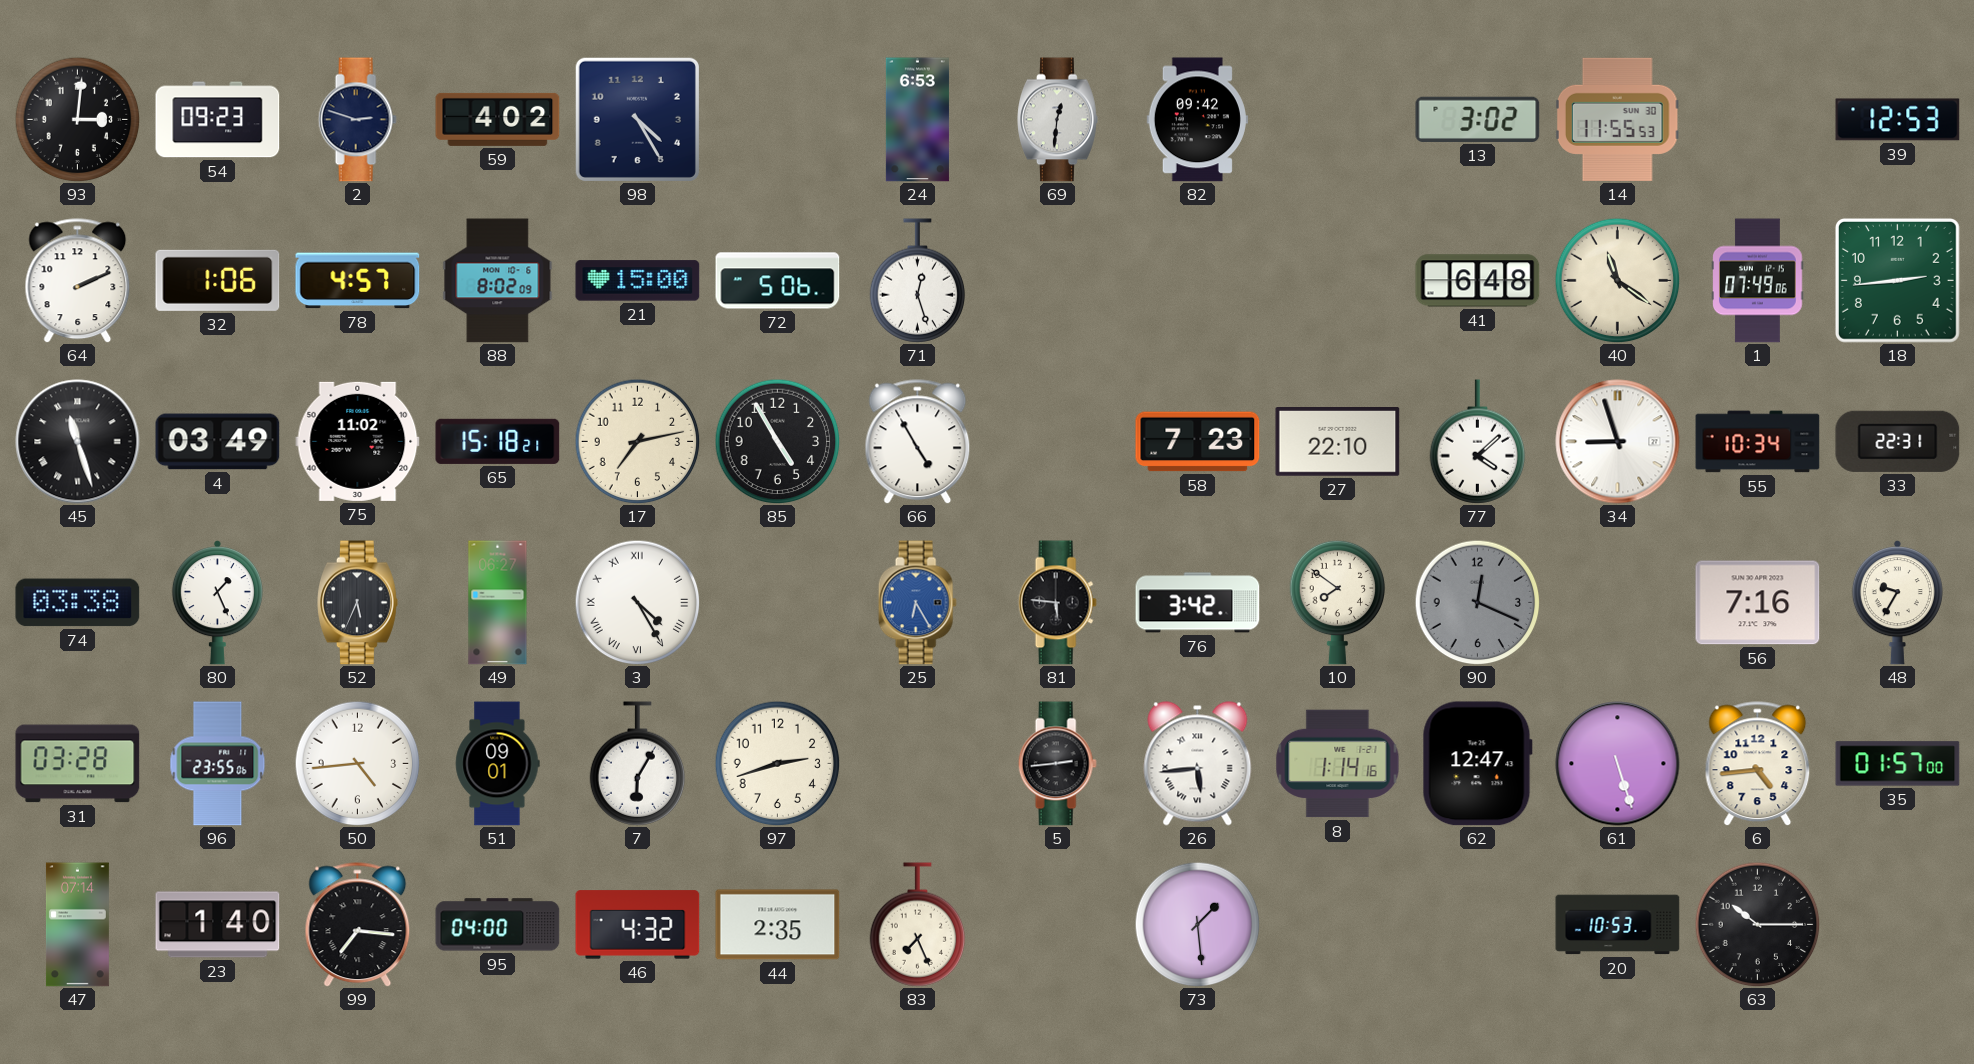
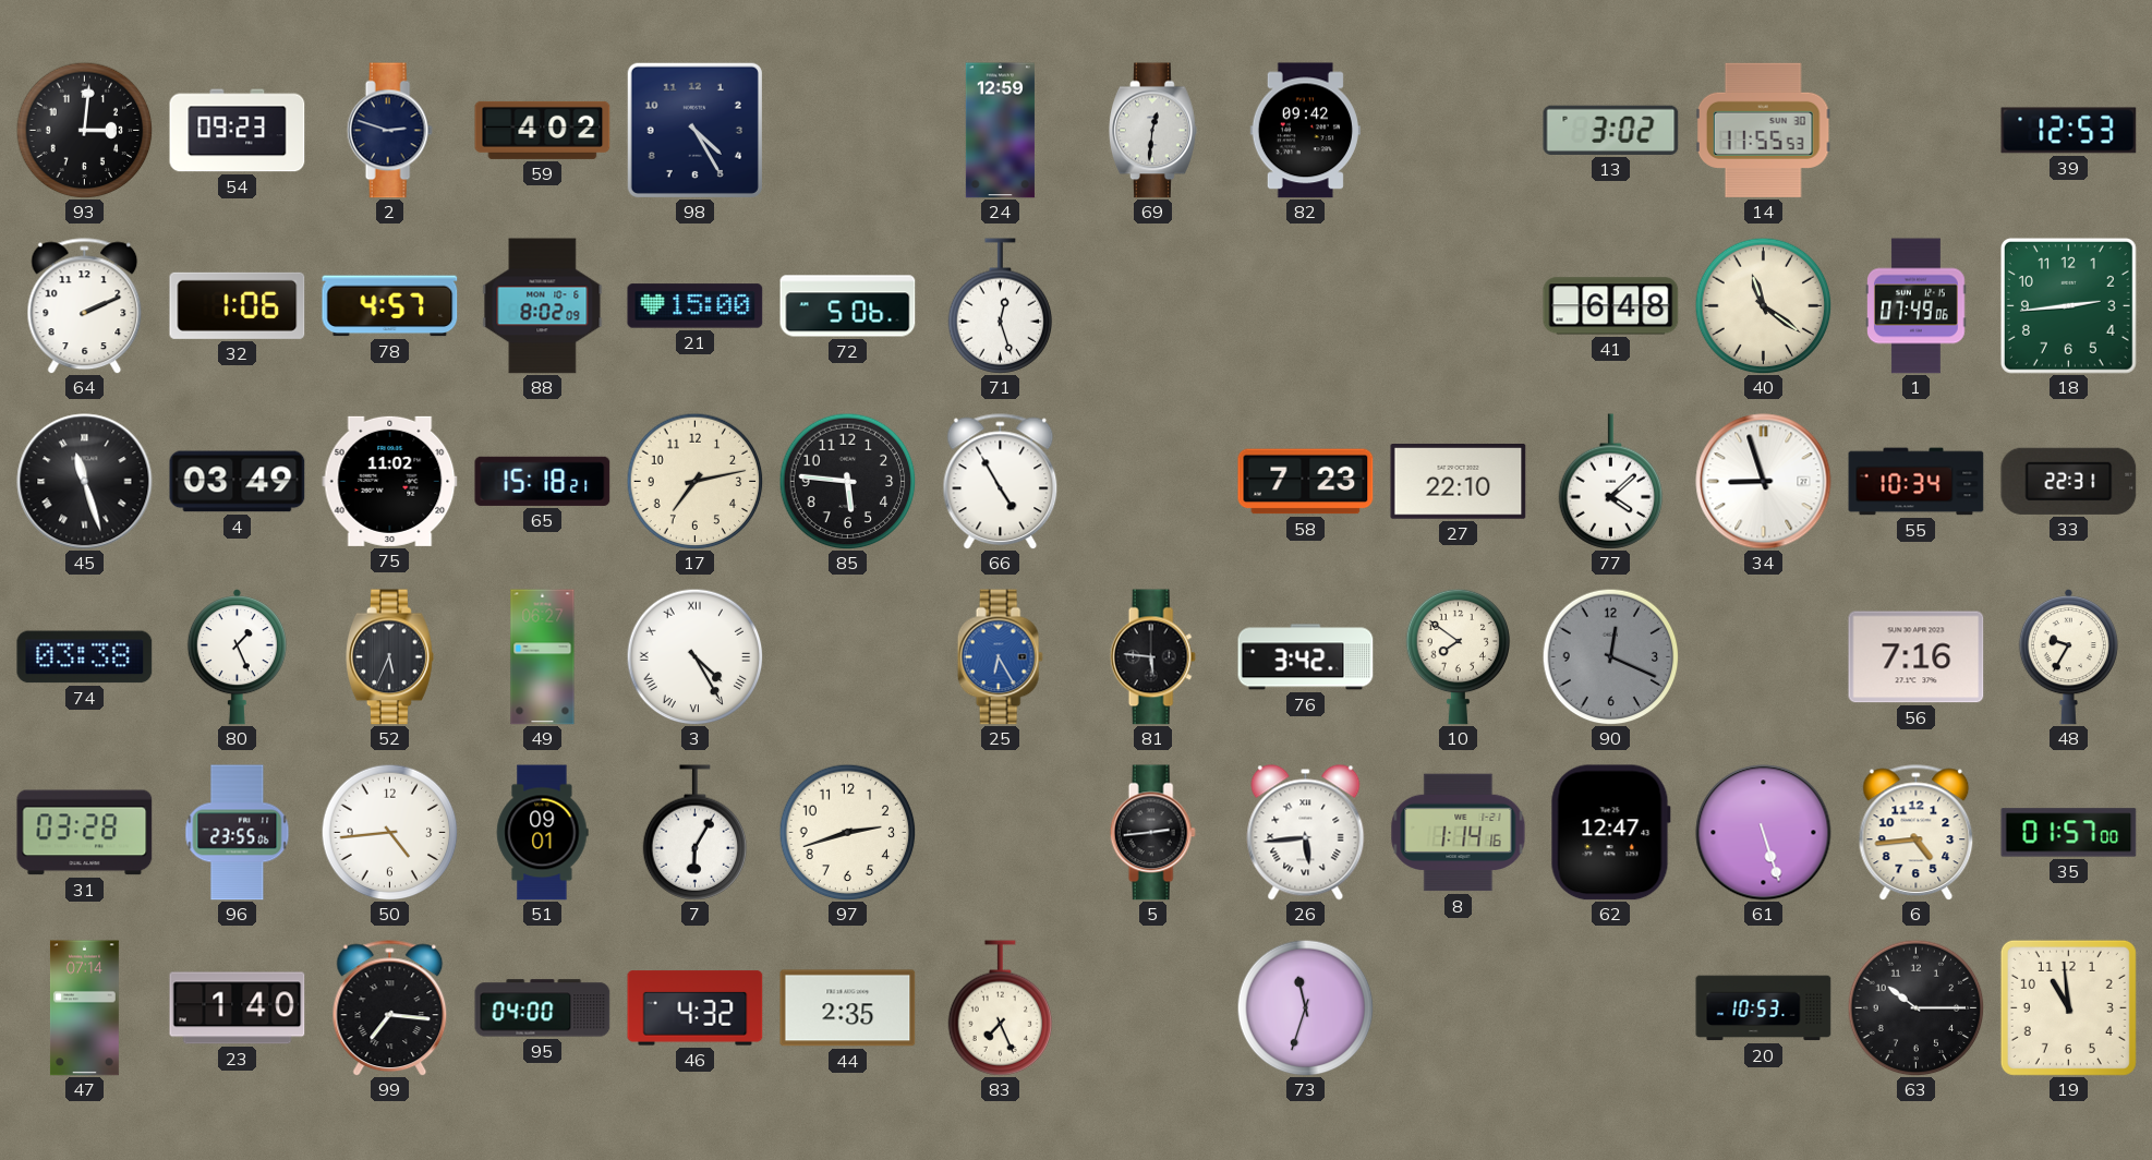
24: 6:53 -> 12:59 (1000, 131)
85: 4:55 -> 5:46 (847, 481)
73: 1:29 -> 11:33 (1305, 1007)
19: none -> 10:59 (2068, 1007)
